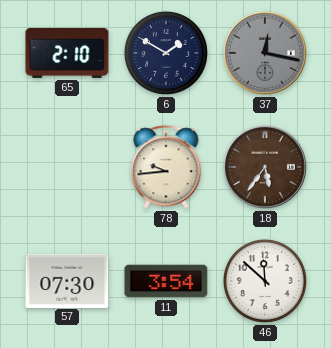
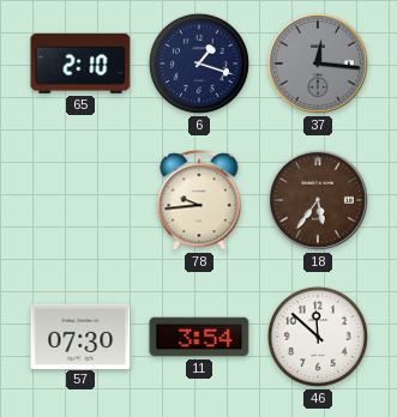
6: 1:50 -> 1:18 (199, 64)
37: 12:17 -> 12:16 (319, 65)
